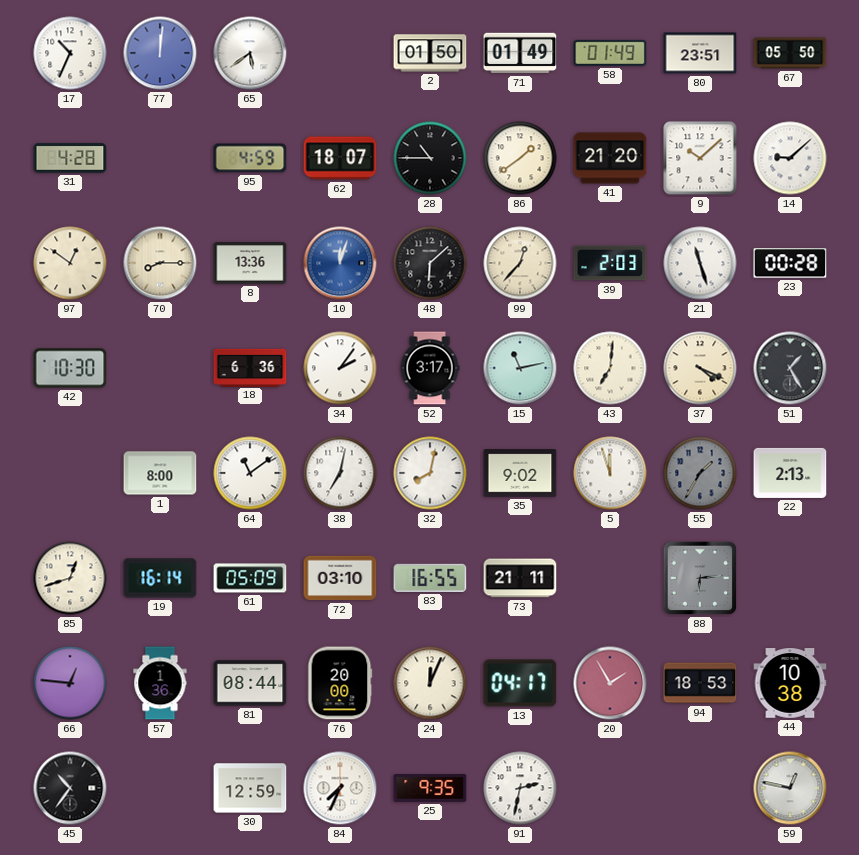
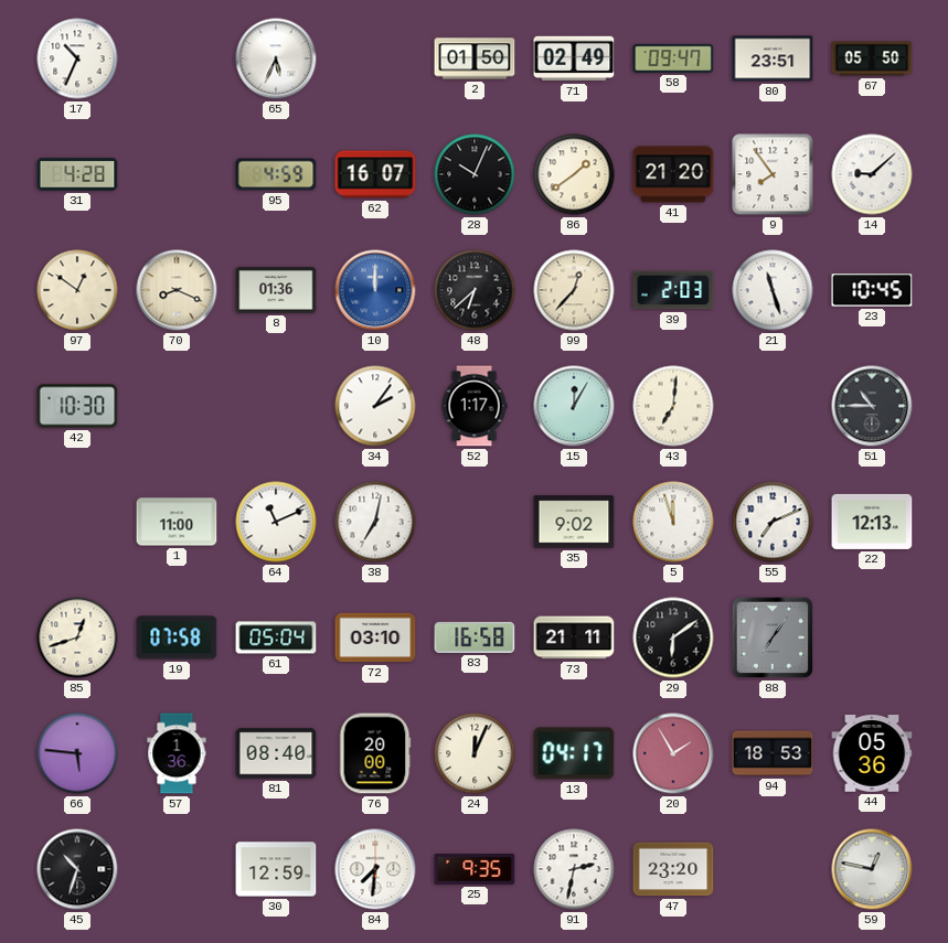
77: 12:01 -> none (160, 53)
65: 5:39 -> 5:34 (276, 58)
71: 01:49 -> 02:49 (574, 58)
58: 01:49 -> 09:47 (673, 58)
62: 18:07 -> 16:07 (375, 174)
28: 10:45 -> 10:04 (475, 174)
9: 10:08 -> 7:54 (773, 174)
70: 8:15 -> 8:19 (177, 290)
8: 13:36 -> 01:36 (276, 290)
10: 12:03 -> 12:00 (375, 290)
48: 6:08 -> 6:38 (475, 290)
23: 00:28 -> 10:45 (872, 290)
18: 6:36 -> none (250, 367)
52: 3:17 -> 1:17 (475, 406)
15: 11:13 -> 12:05 (574, 406)
37: 4:19 -> none (700, 368)
51: 1:25 -> 10:45 (872, 406)
1: 8:00 -> 11:00 (177, 522)
64: 11:09 -> 11:11 (276, 522)
32: 8:02 -> none (430, 473)
55: 1:35 -> 7:11 (773, 522)
55 dial: grey -> white (773, 522)
22: 2:13 -> 12:13 (872, 522)
19: 16:14 -> 07:58 (177, 637)
61: 05:09 -> 05:04 (276, 637)
83: 16:55 -> 16:58 (475, 637)
29: none -> 6:09 (673, 637)
88: 6:14 -> 7:06 (773, 637)
66: 12:46 -> 5:46 (77, 753)
81: 08:44 -> 08:40 (276, 753)
44: 10:38 -> 05:36 (872, 753)
45: 10:36 -> 10:33 (77, 869)
84: 7:34 -> 7:31 (375, 869)
47: none -> 23:20 (673, 869)
